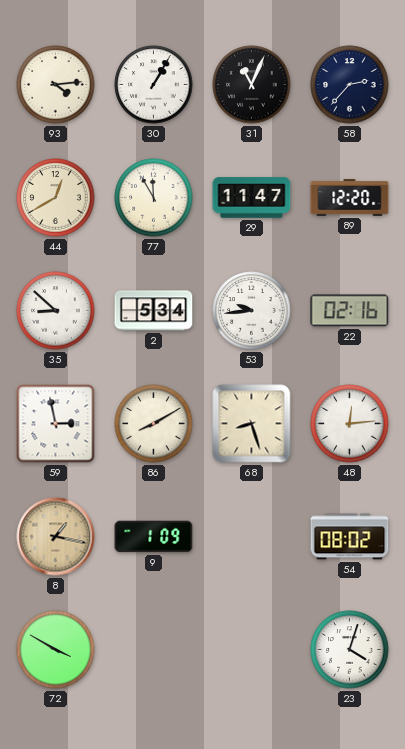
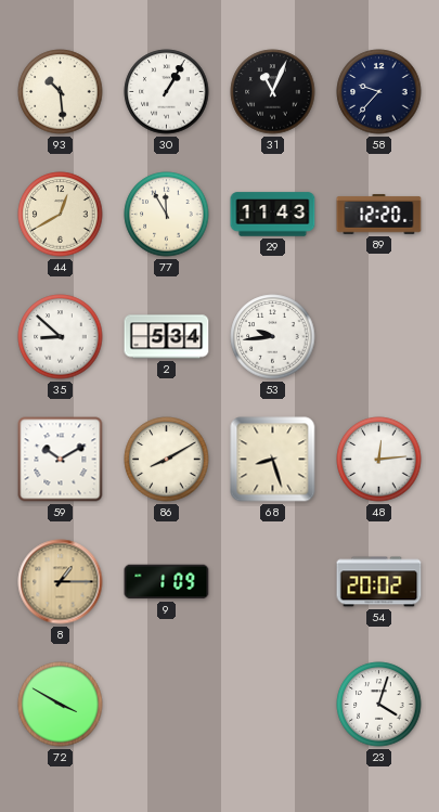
93: 4:14 -> 10:29 (61, 92)
58: 2:37 -> 9:37 (379, 92)
29: 11:47 -> 11:43 (273, 215)
22: 02:16 -> none (350, 311)
59: 2:58 -> 10:10 (61, 460)
8: 1:17 -> 1:15 (61, 582)
54: 08:02 -> 20:02 (379, 582)
